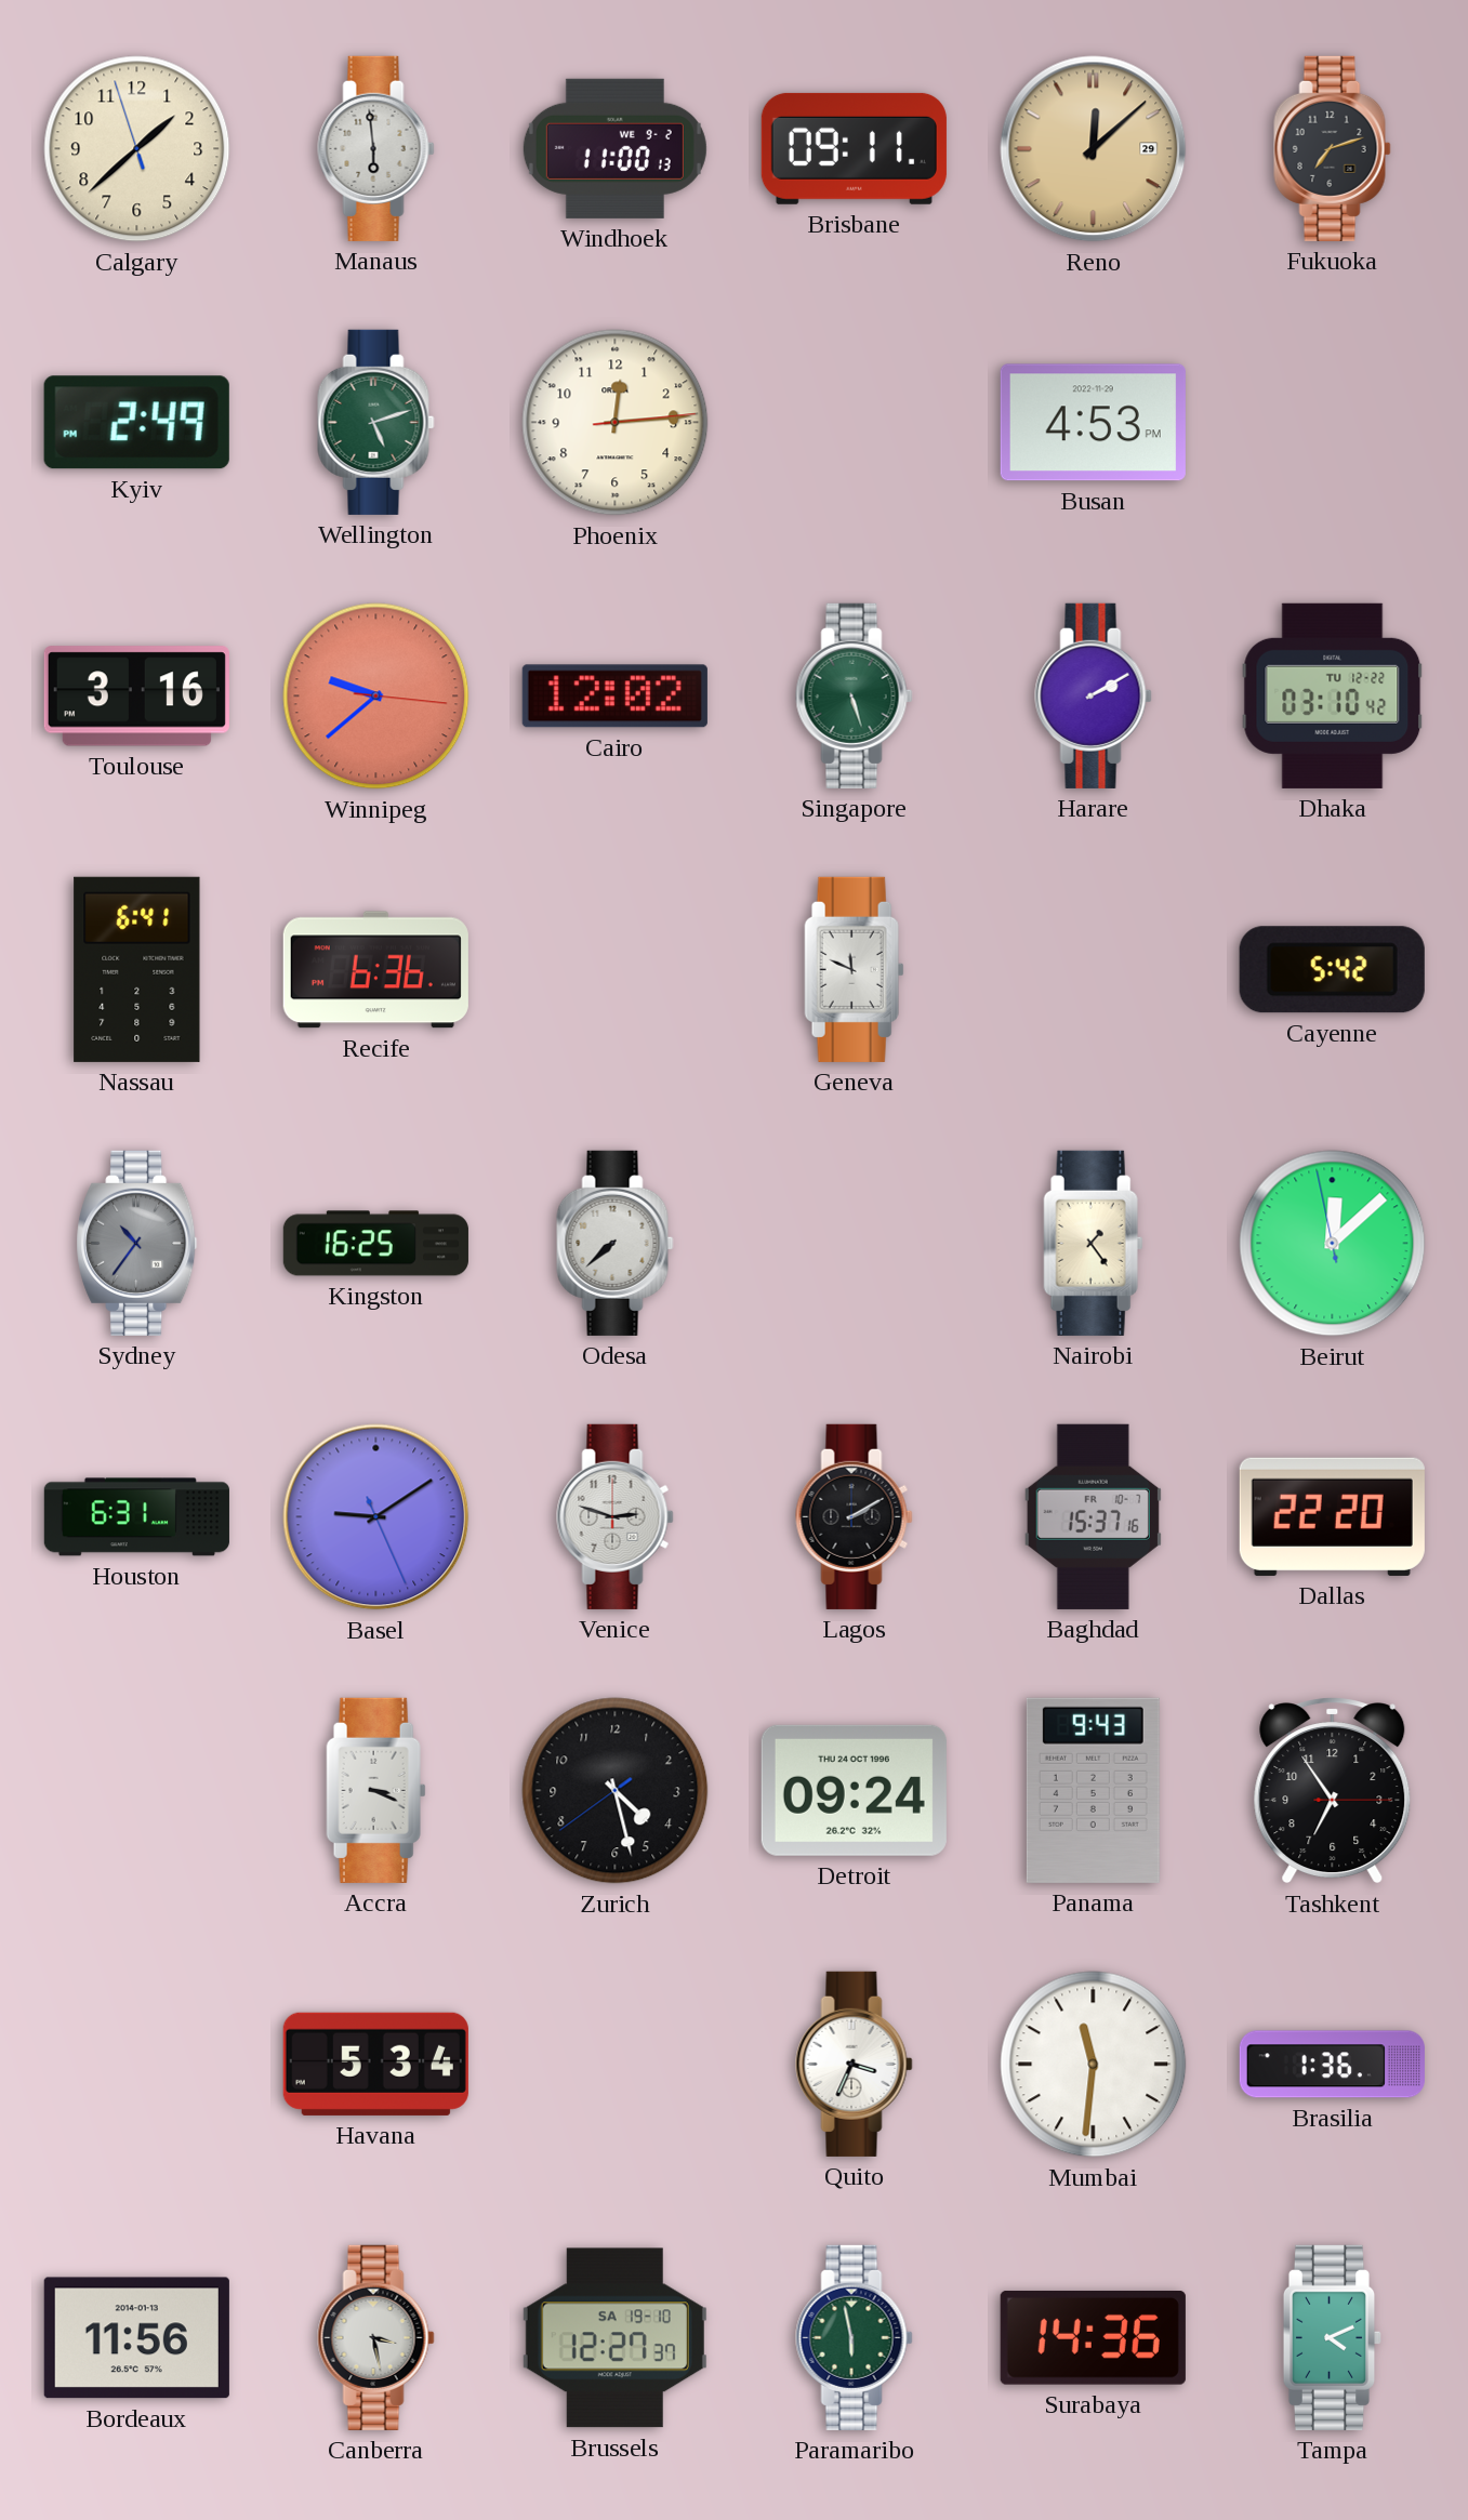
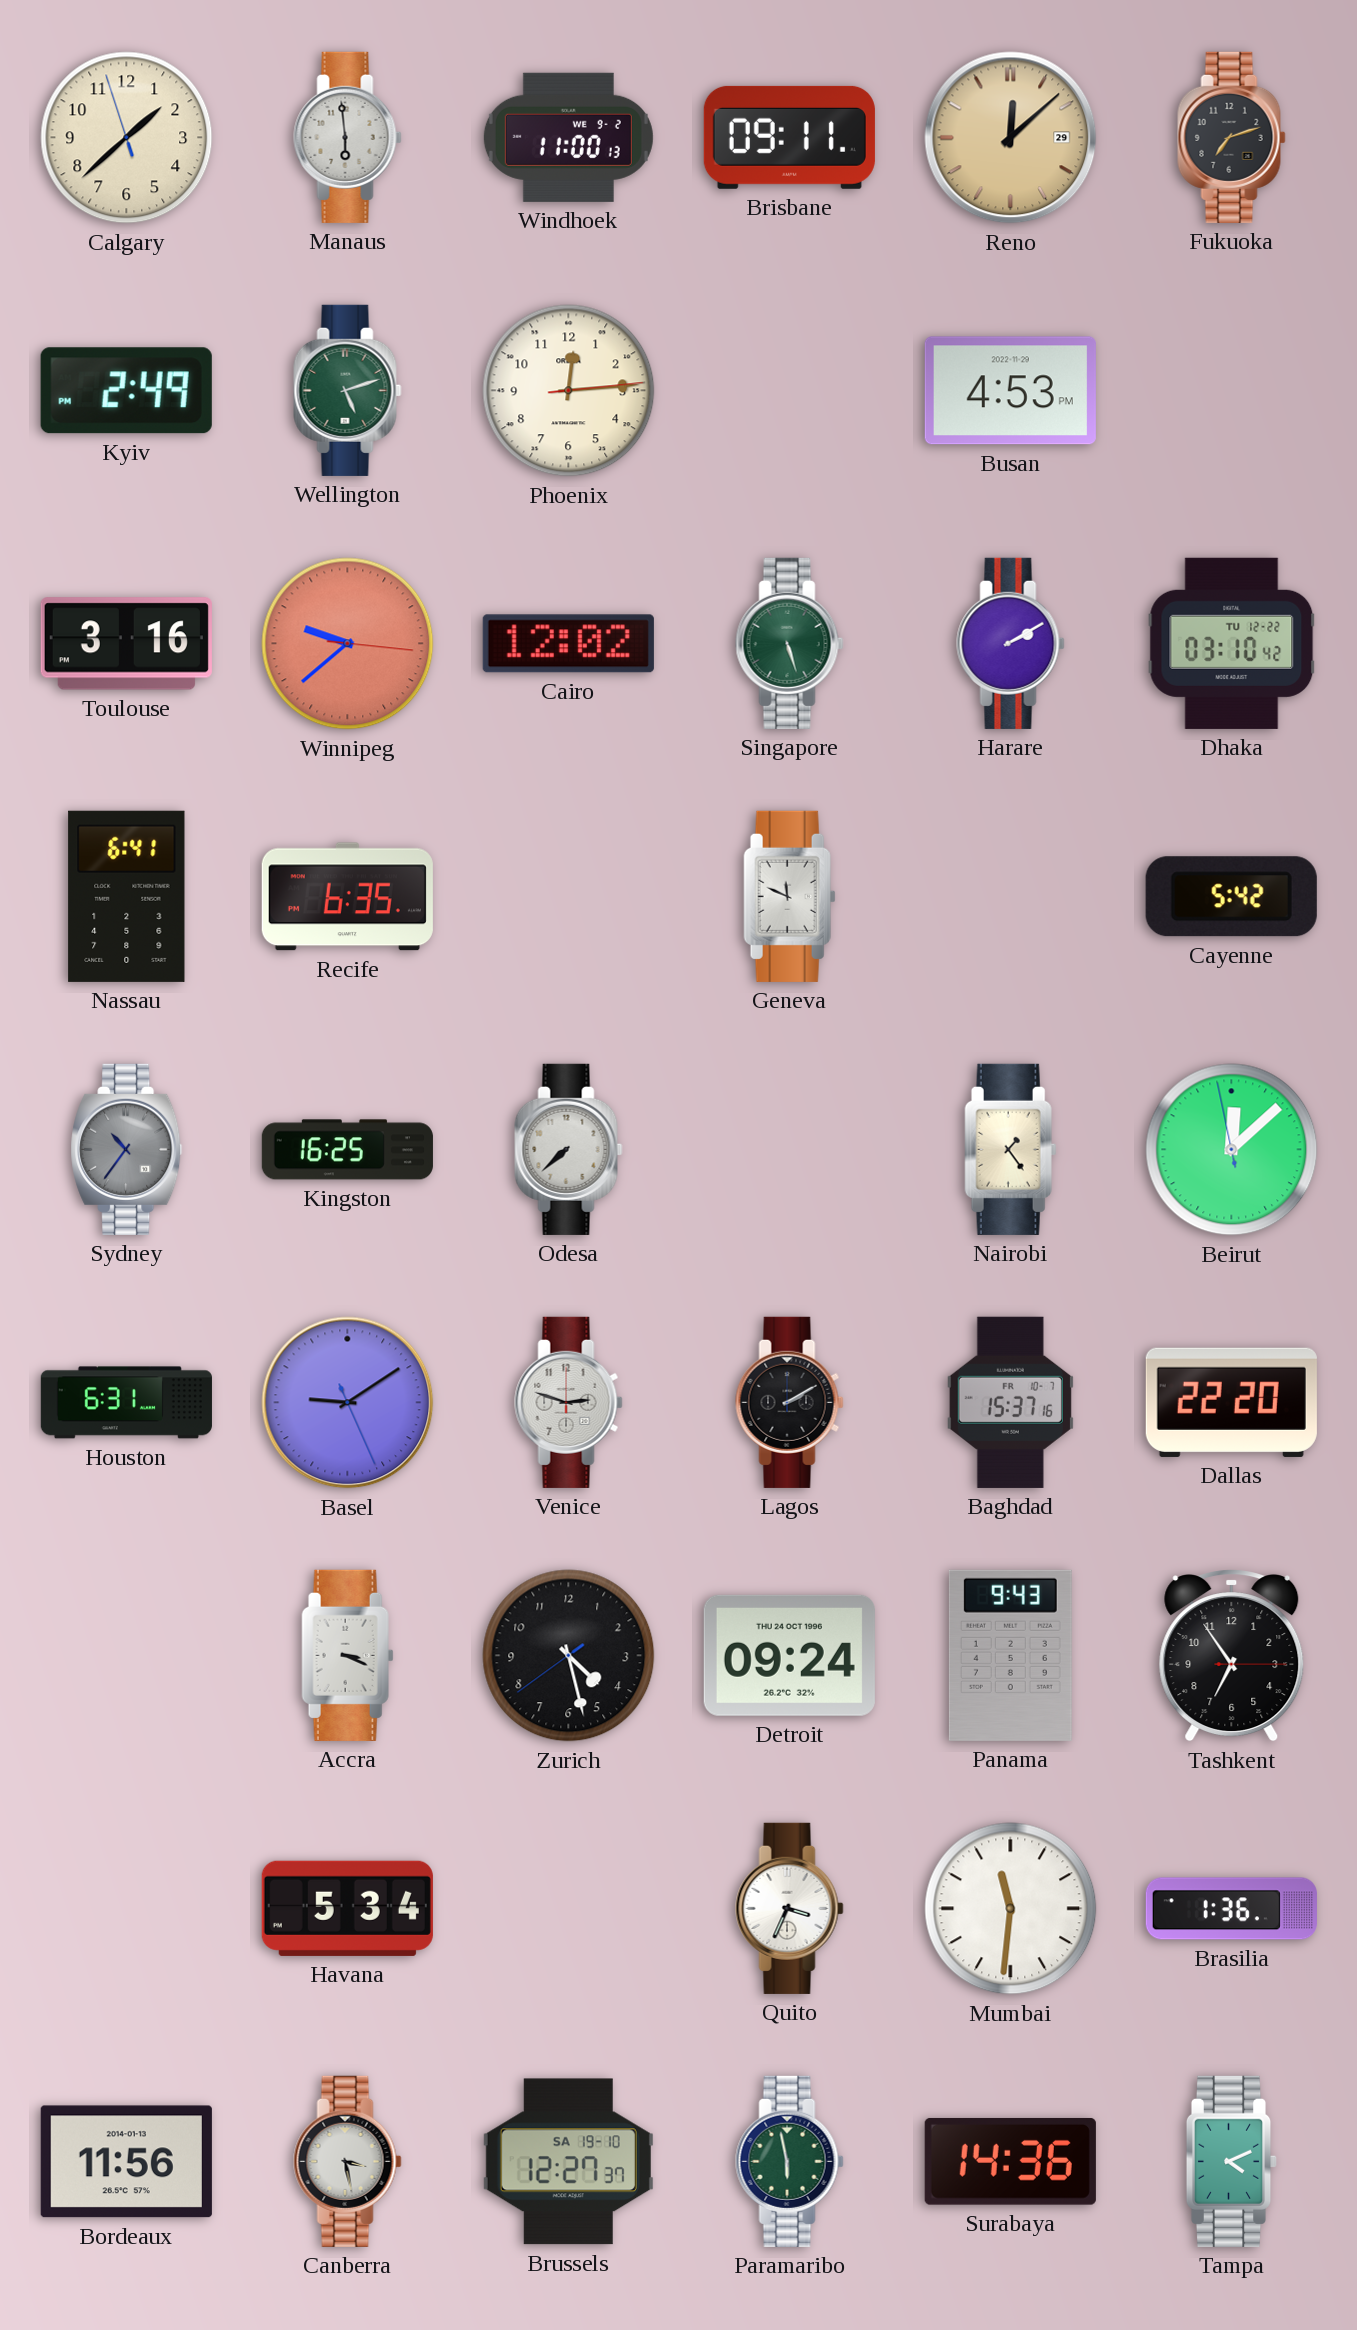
Recife: 6:36 -> 6:35 (347, 897)
